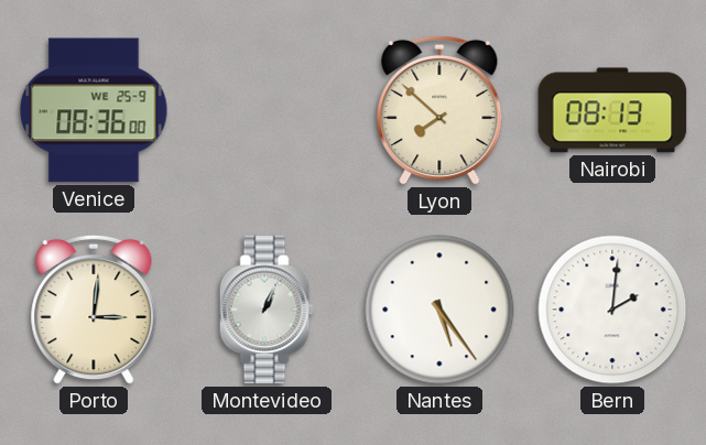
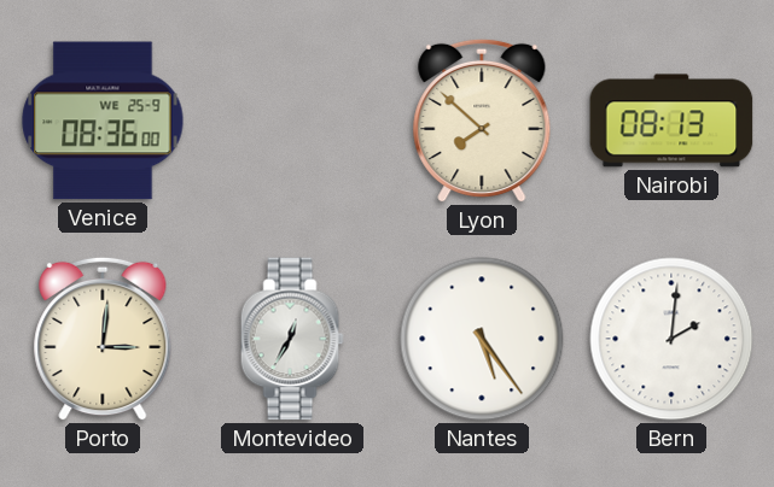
Montevideo: 1:04 -> 12:35 (292, 339)
